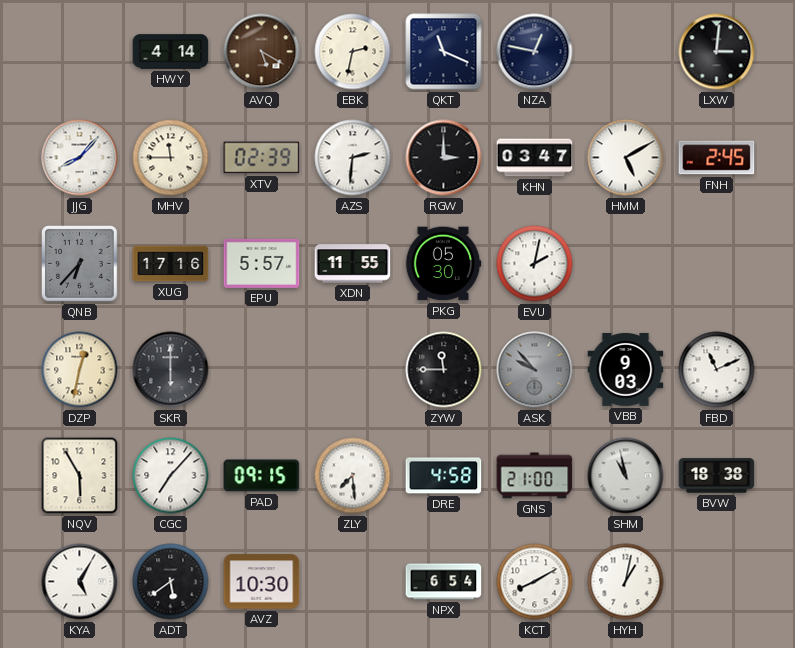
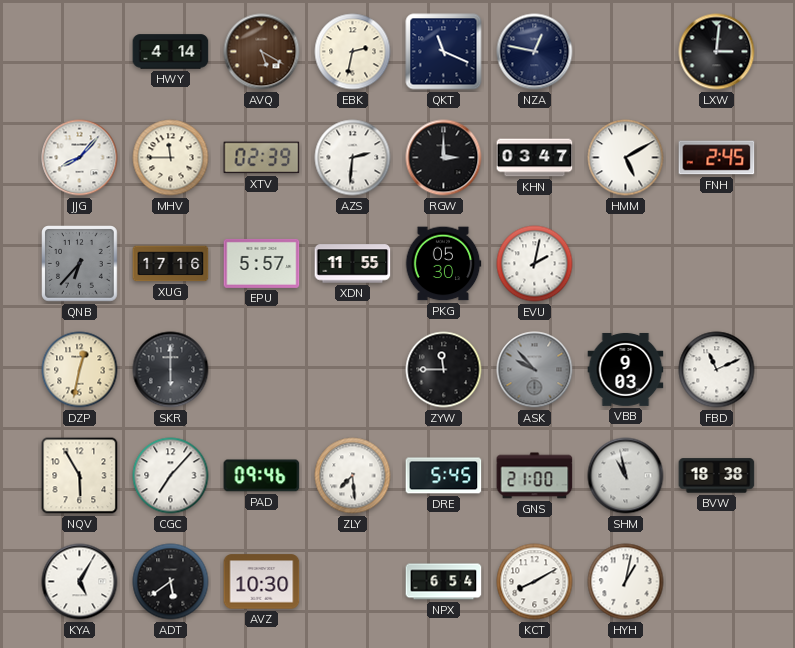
PAD: 09:15 -> 09:46 (262, 476)
DRE: 4:58 -> 5:45 (444, 476)
